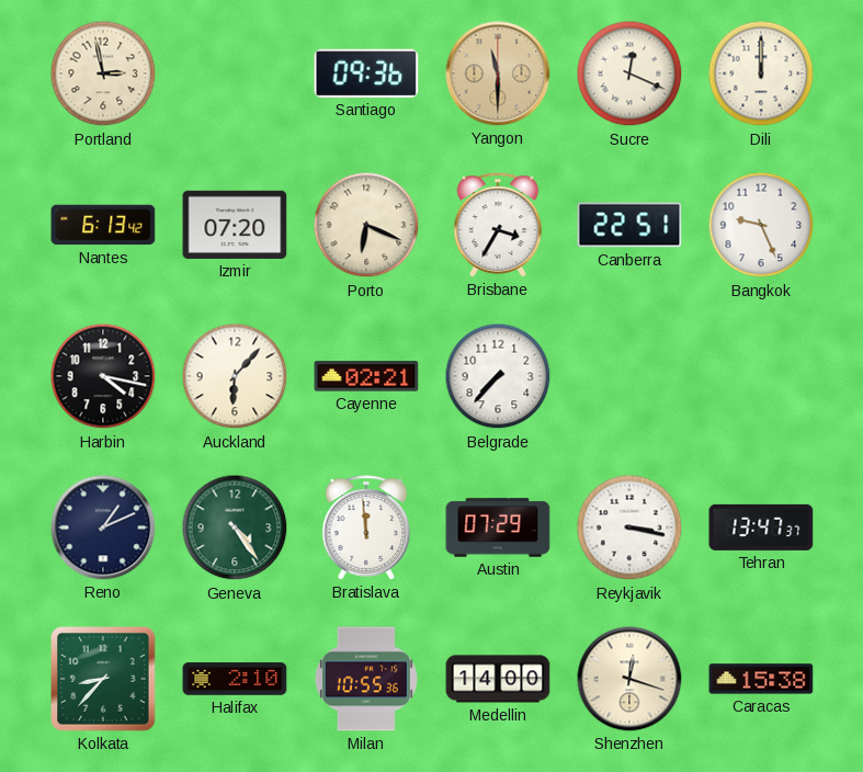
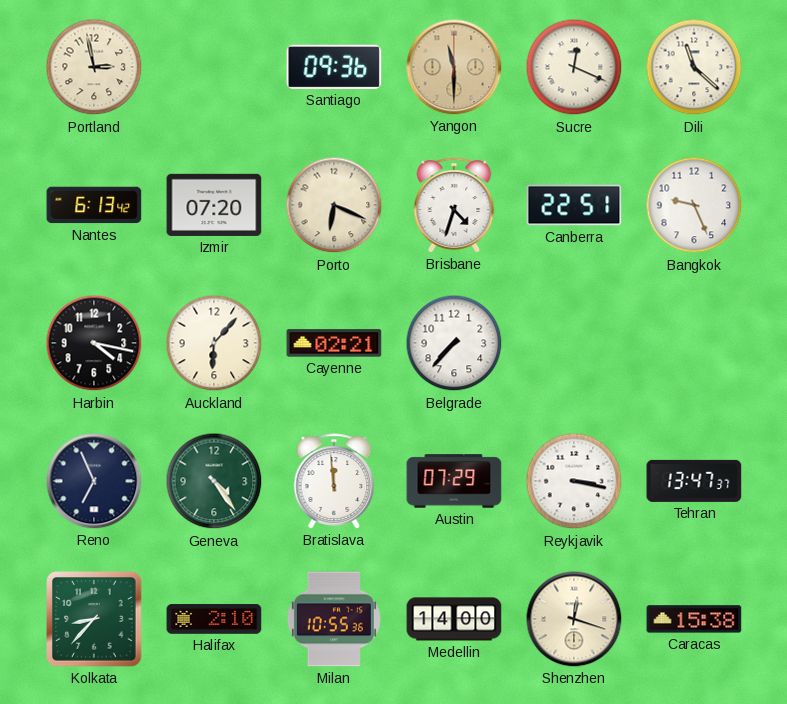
Dili: 12:00 -> 11:22 (694, 67)
Brisbane: 3:35 -> 4:33 (454, 205)
Reno: 1:11 -> 6:56 (94, 481)
